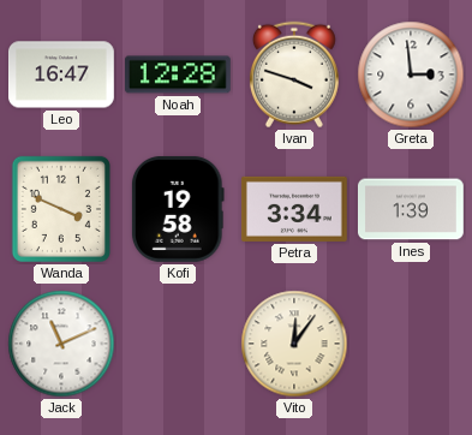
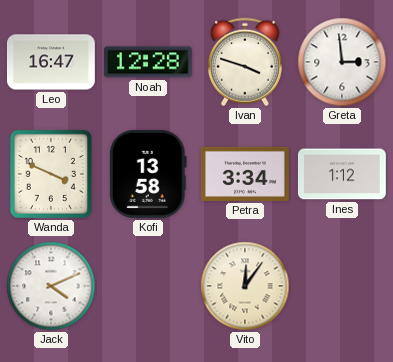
Kofi: 19:58 -> 13:58 (148, 174)
Ines: 1:39 -> 1:12 (342, 174)
Jack: 11:11 -> 4:11 (51, 286)
